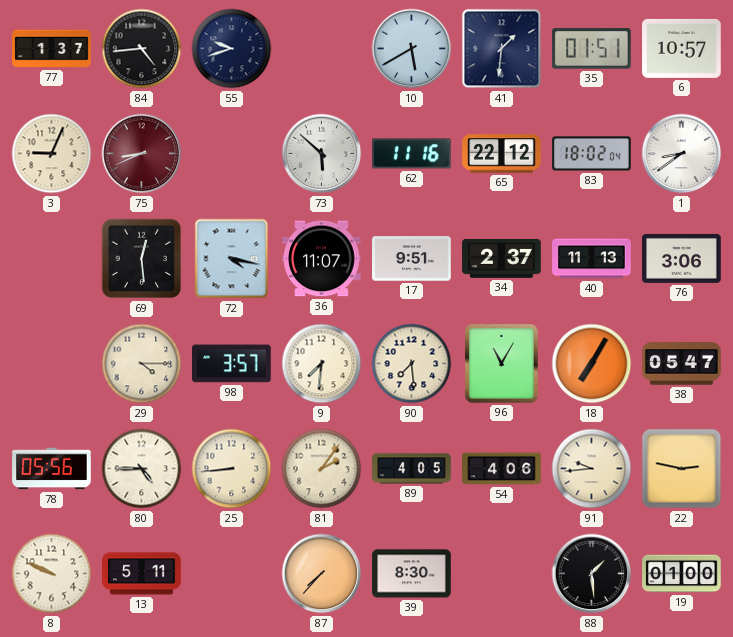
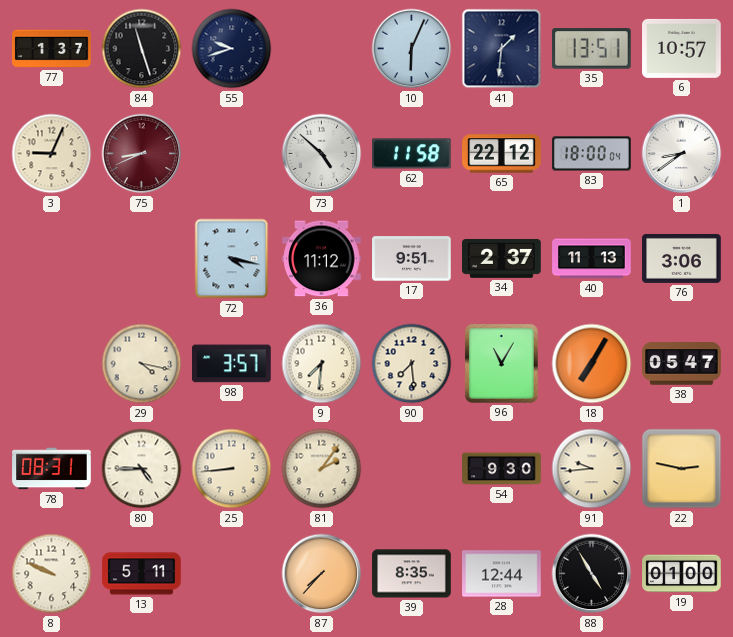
84: 4:44 -> 11:27 (142, 49)
10: 5:40 -> 6:04 (412, 49)
35: 01:51 -> 13:51 (592, 49)
73: 5:52 -> 4:52 (322, 154)
62: 11:16 -> 11:58 (412, 154)
83: 18:02 -> 18:00 (592, 154)
69: 12:29 -> none (142, 259)
36: 11:07 -> 11:12 (322, 259)
29: 4:15 -> 4:17 (142, 364)
78: 05:56 -> 08:31 (52, 469)
89: 4:05 -> none (412, 469)
54: 4:06 -> 9:30 (502, 469)
39: 8:30 -> 8:35 (412, 574)
28: none -> 12:44 (502, 574)
88: 1:29 -> 4:55 (592, 574)
